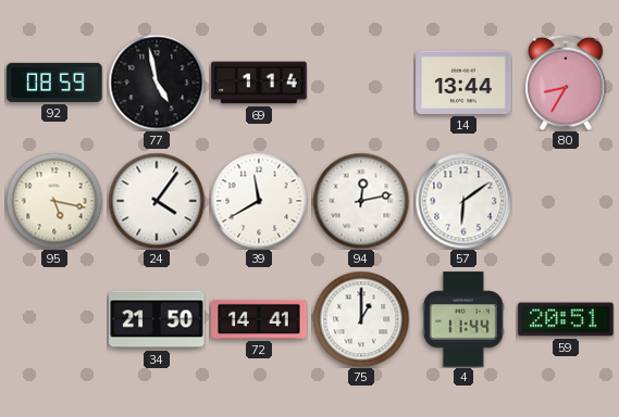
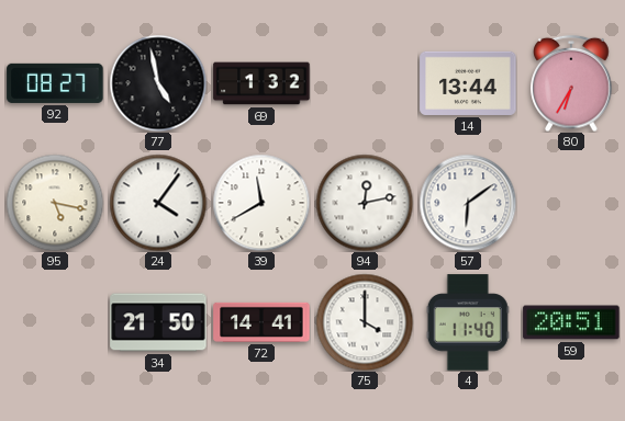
92: 08:59 -> 08:27 (55, 83)
69: 1:14 -> 1:32 (261, 83)
80: 8:35 -> 6:35 (571, 83)
75: 1:00 -> 4:00 (365, 322)
4: 11:44 -> 11:40 (468, 322)
